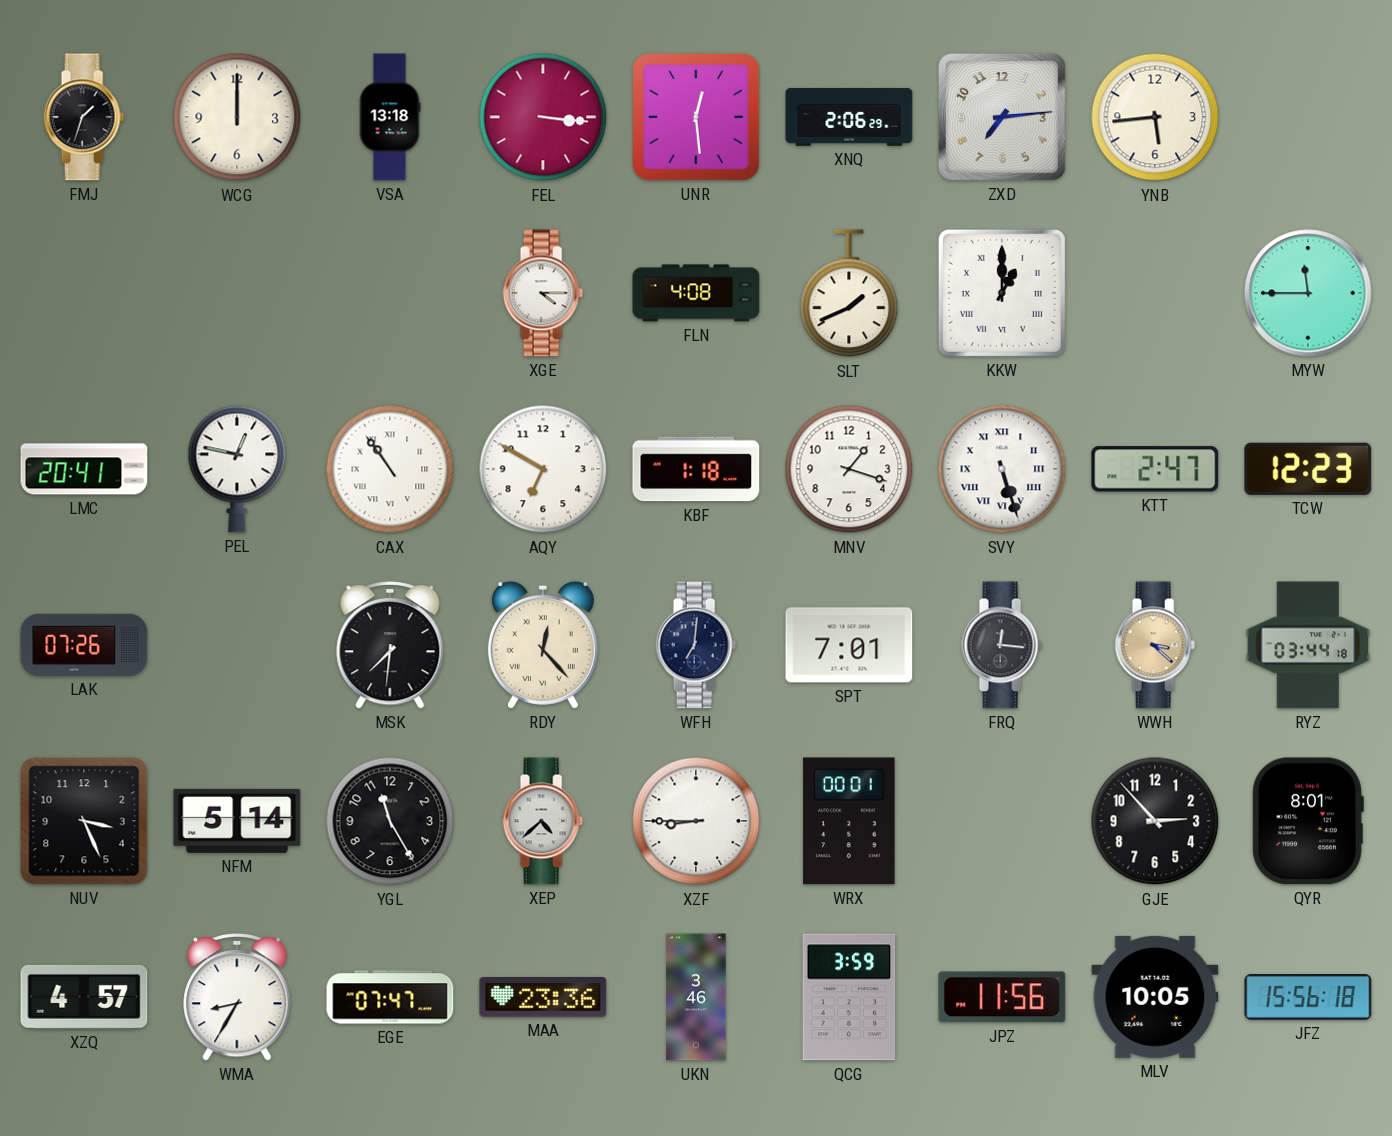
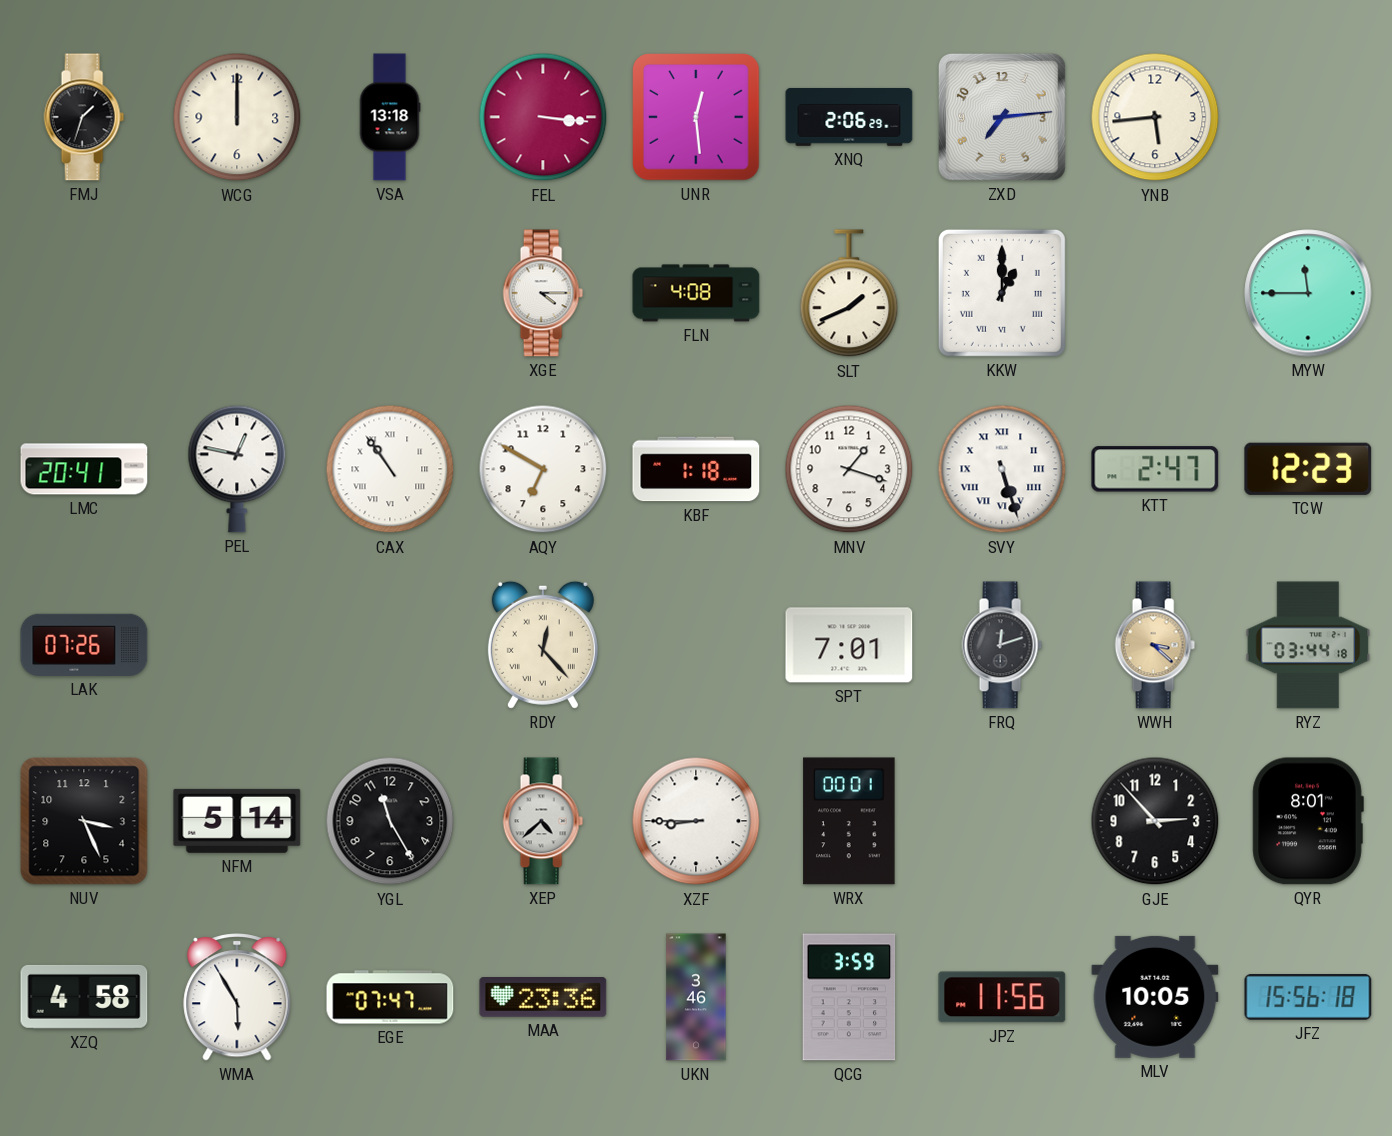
MSK: 7:31 -> none (390, 645)
WFH: 7:01 -> none (696, 645)
FRQ: 12:16 -> 12:12 (1002, 645)
XZQ: 4:57 -> 4:58 (84, 997)
WMA: 8:35 -> 5:55 (237, 997)
